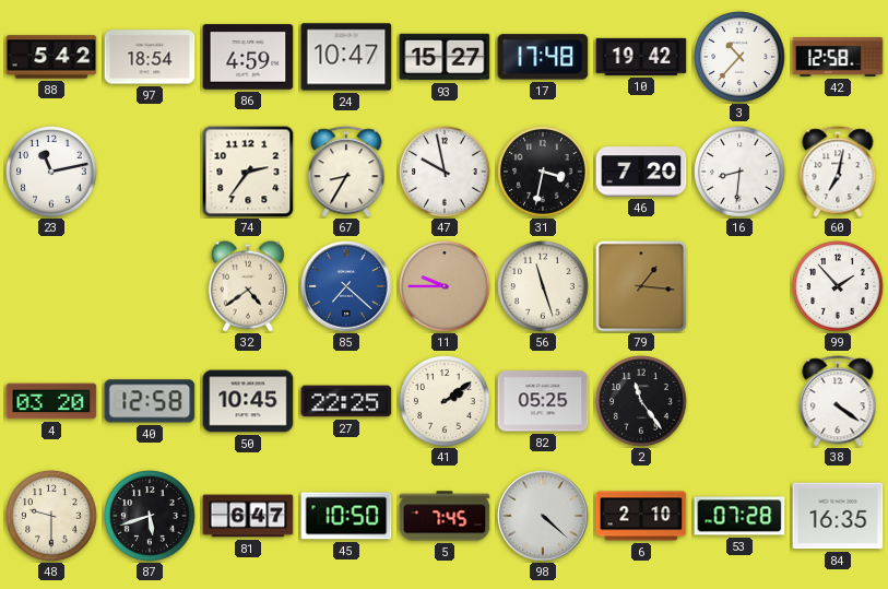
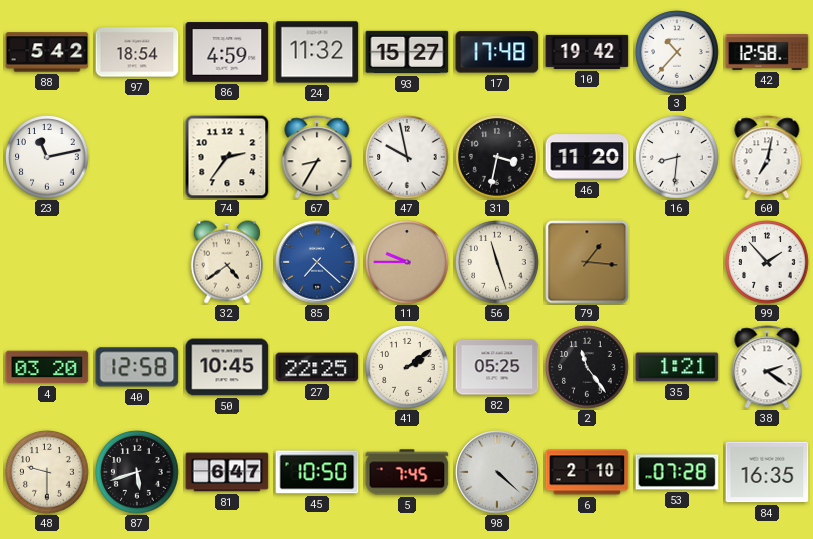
24: 10:47 -> 11:32 (317, 52)
46: 7:20 -> 11:20 (587, 157)
35: none -> 1:21 (677, 367)
38: 4:21 -> 2:21 (767, 367)
